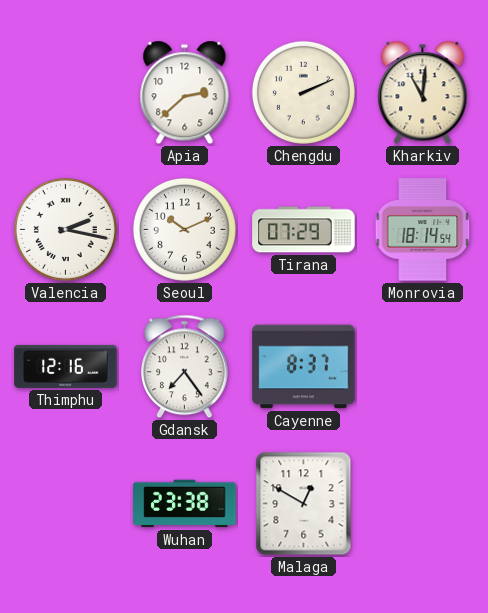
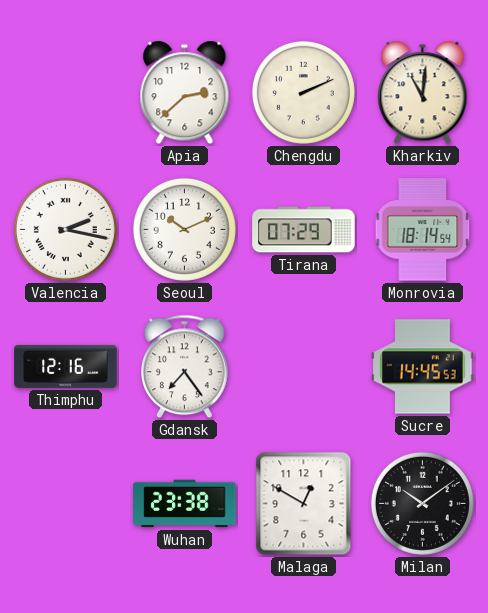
Cayenne: 8:37 -> none (304, 367)
Sucre: none -> 14:45 (423, 367)
Milan: none -> 10:09 (422, 503)
